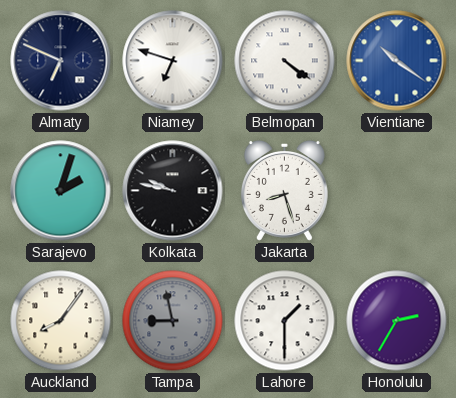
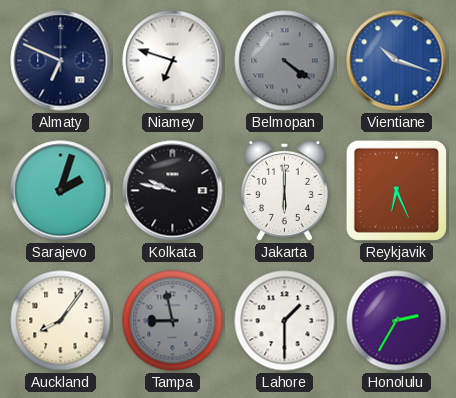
Belmopan dial: white -> grey (285, 61)
Vientiane: 10:21 -> 10:18 (397, 61)
Jakarta: 8:27 -> 6:00 (284, 190)
Reykjavik: none -> 6:26 (396, 190)
